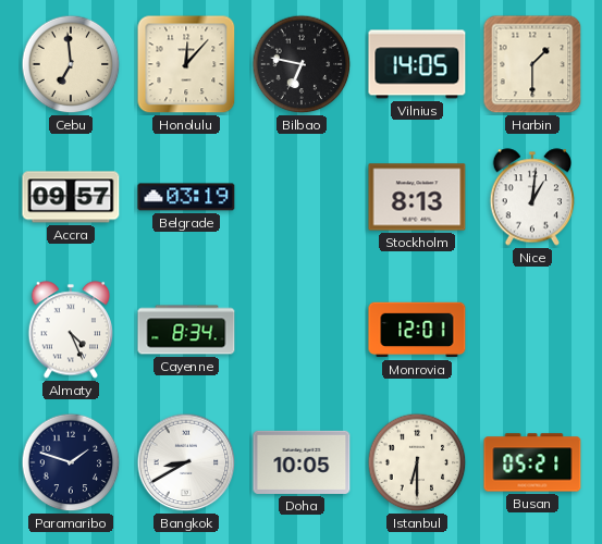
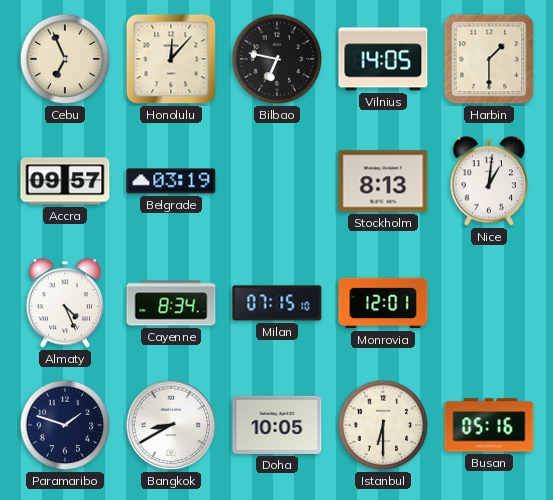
Cebu: 6:59 -> 6:56 (65, 59)
Milan: none -> 07:15 (277, 303)
Busan: 05:21 -> 05:16 (489, 425)
